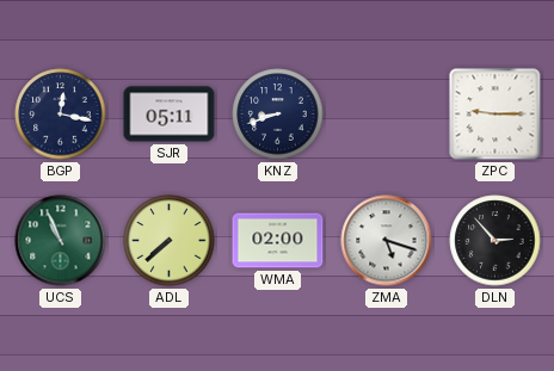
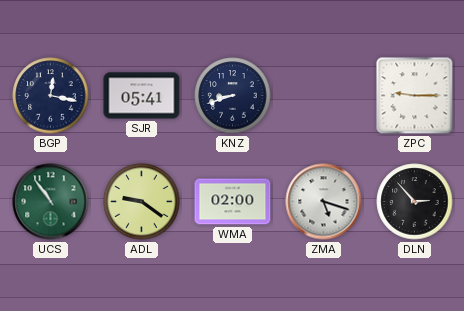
SJR: 05:11 -> 05:41 (142, 96)
UCS: 10:56 -> 10:54 (51, 202)
ADL: 7:38 -> 9:21 (142, 202)
